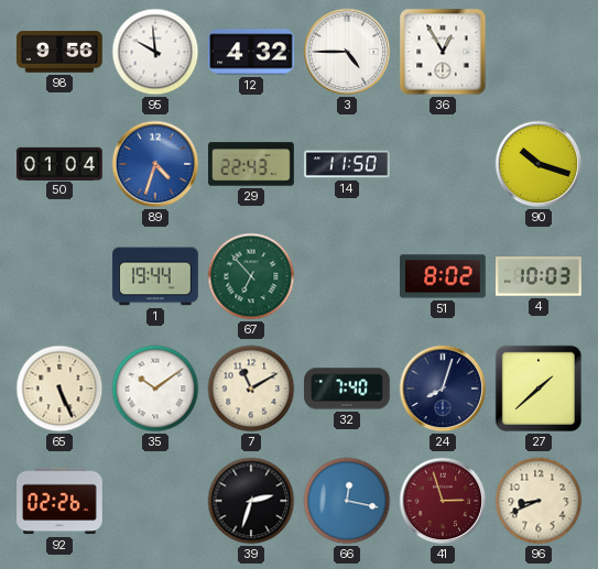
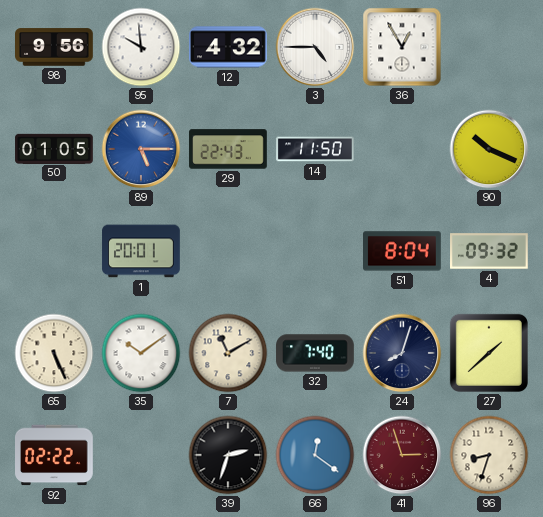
50: 01:04 -> 01:05 (54, 148)
89: 4:33 -> 5:15 (141, 149)
90: 10:18 -> 10:19 (489, 149)
1: 19:44 -> 20:01 (141, 251)
67: 6:53 -> none (251, 276)
51: 8:02 -> 8:04 (403, 251)
4: 10:03 -> 09:32 (490, 251)
92: 02:26 -> 02:22 (55, 455)
66: 12:17 -> 12:21 (315, 455)
96: 8:41 -> 8:33 (489, 455)
